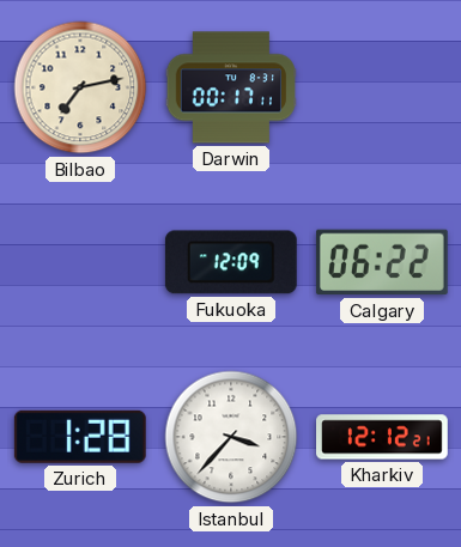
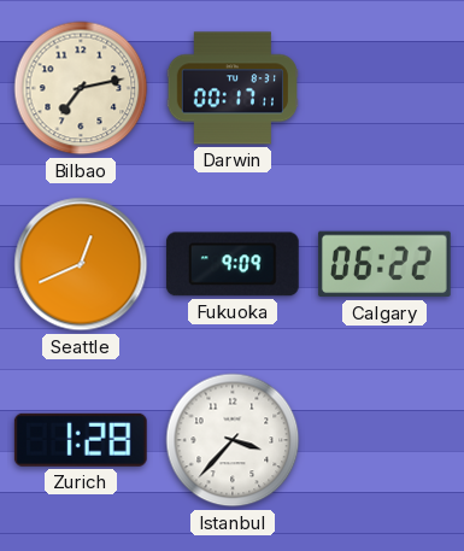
Seattle: none -> 12:41 (81, 264)
Fukuoka: 12:09 -> 9:09 (233, 264)
Kharkiv: 12:12 -> none (383, 437)
